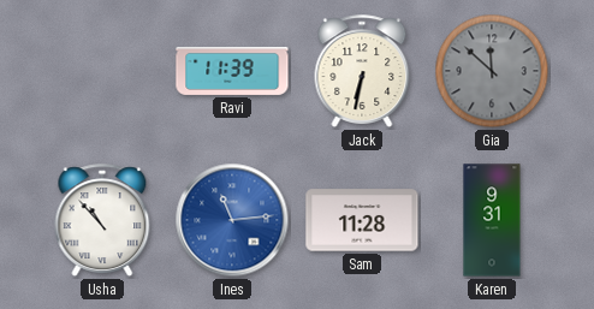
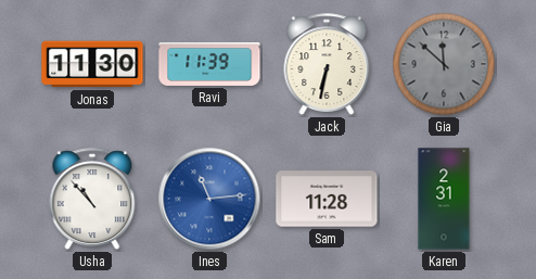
Jonas: none -> 11:30 (92, 64)
Karen: 9:31 -> 2:31 (444, 199)
